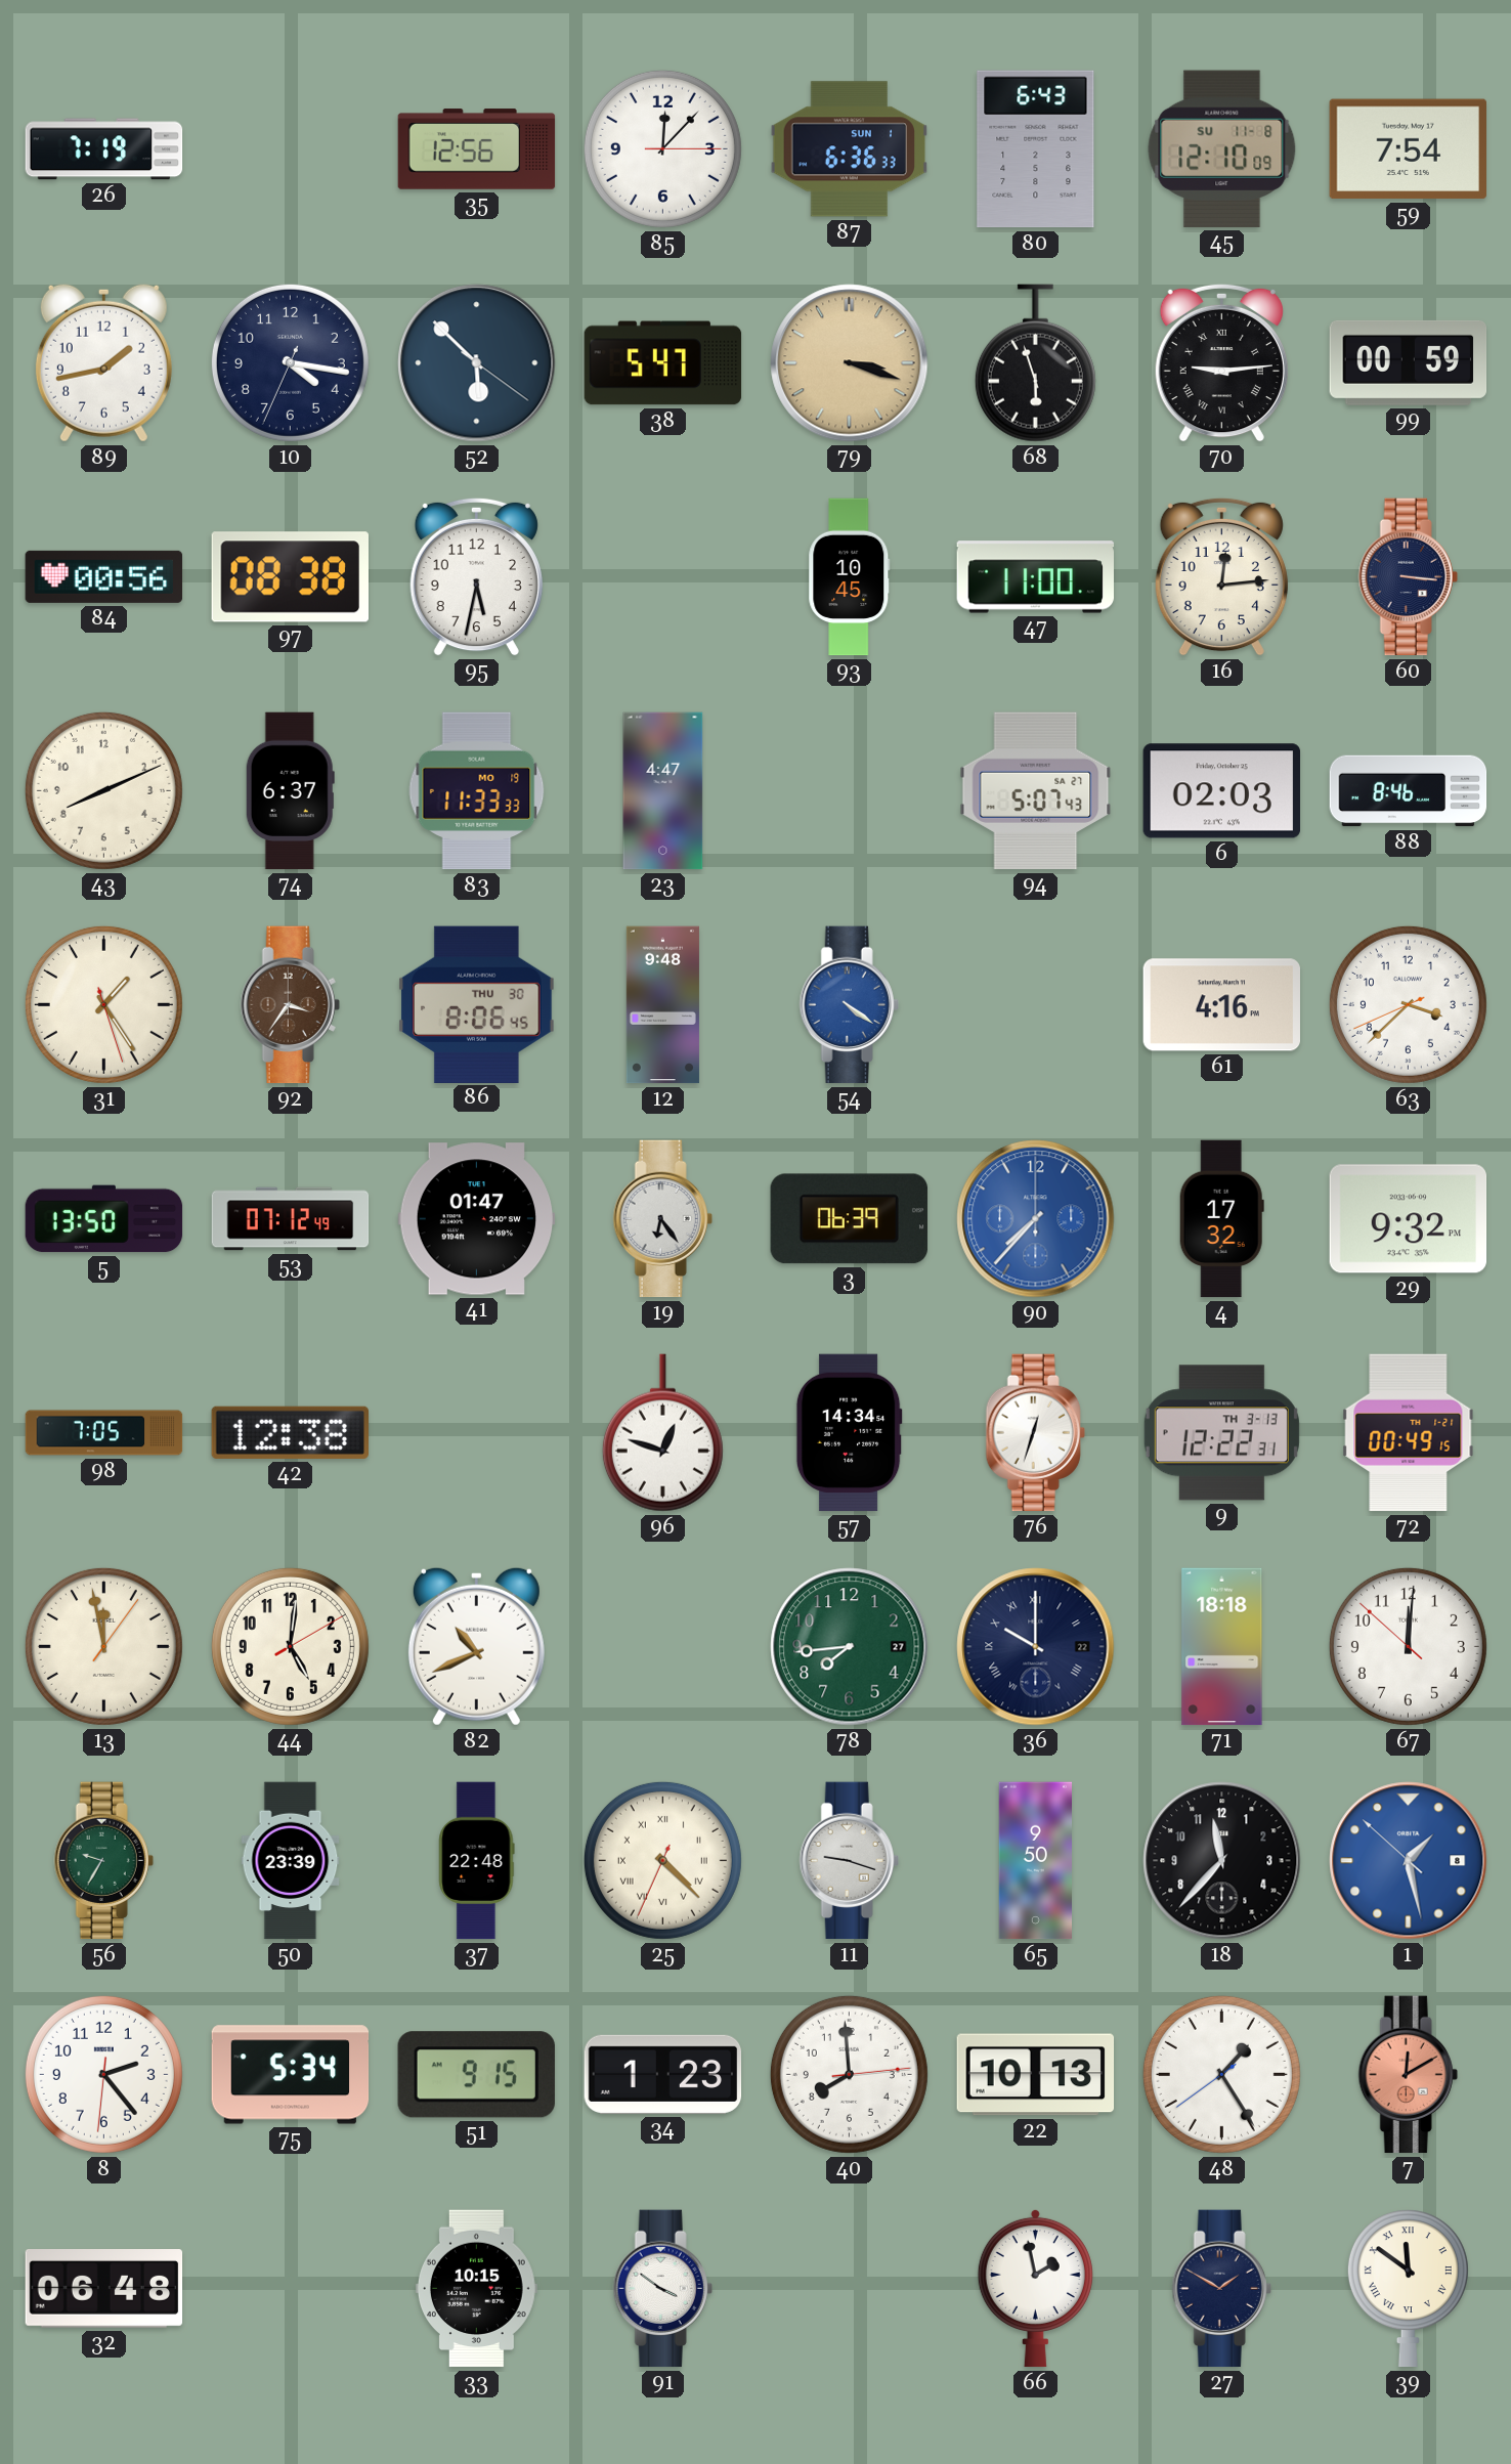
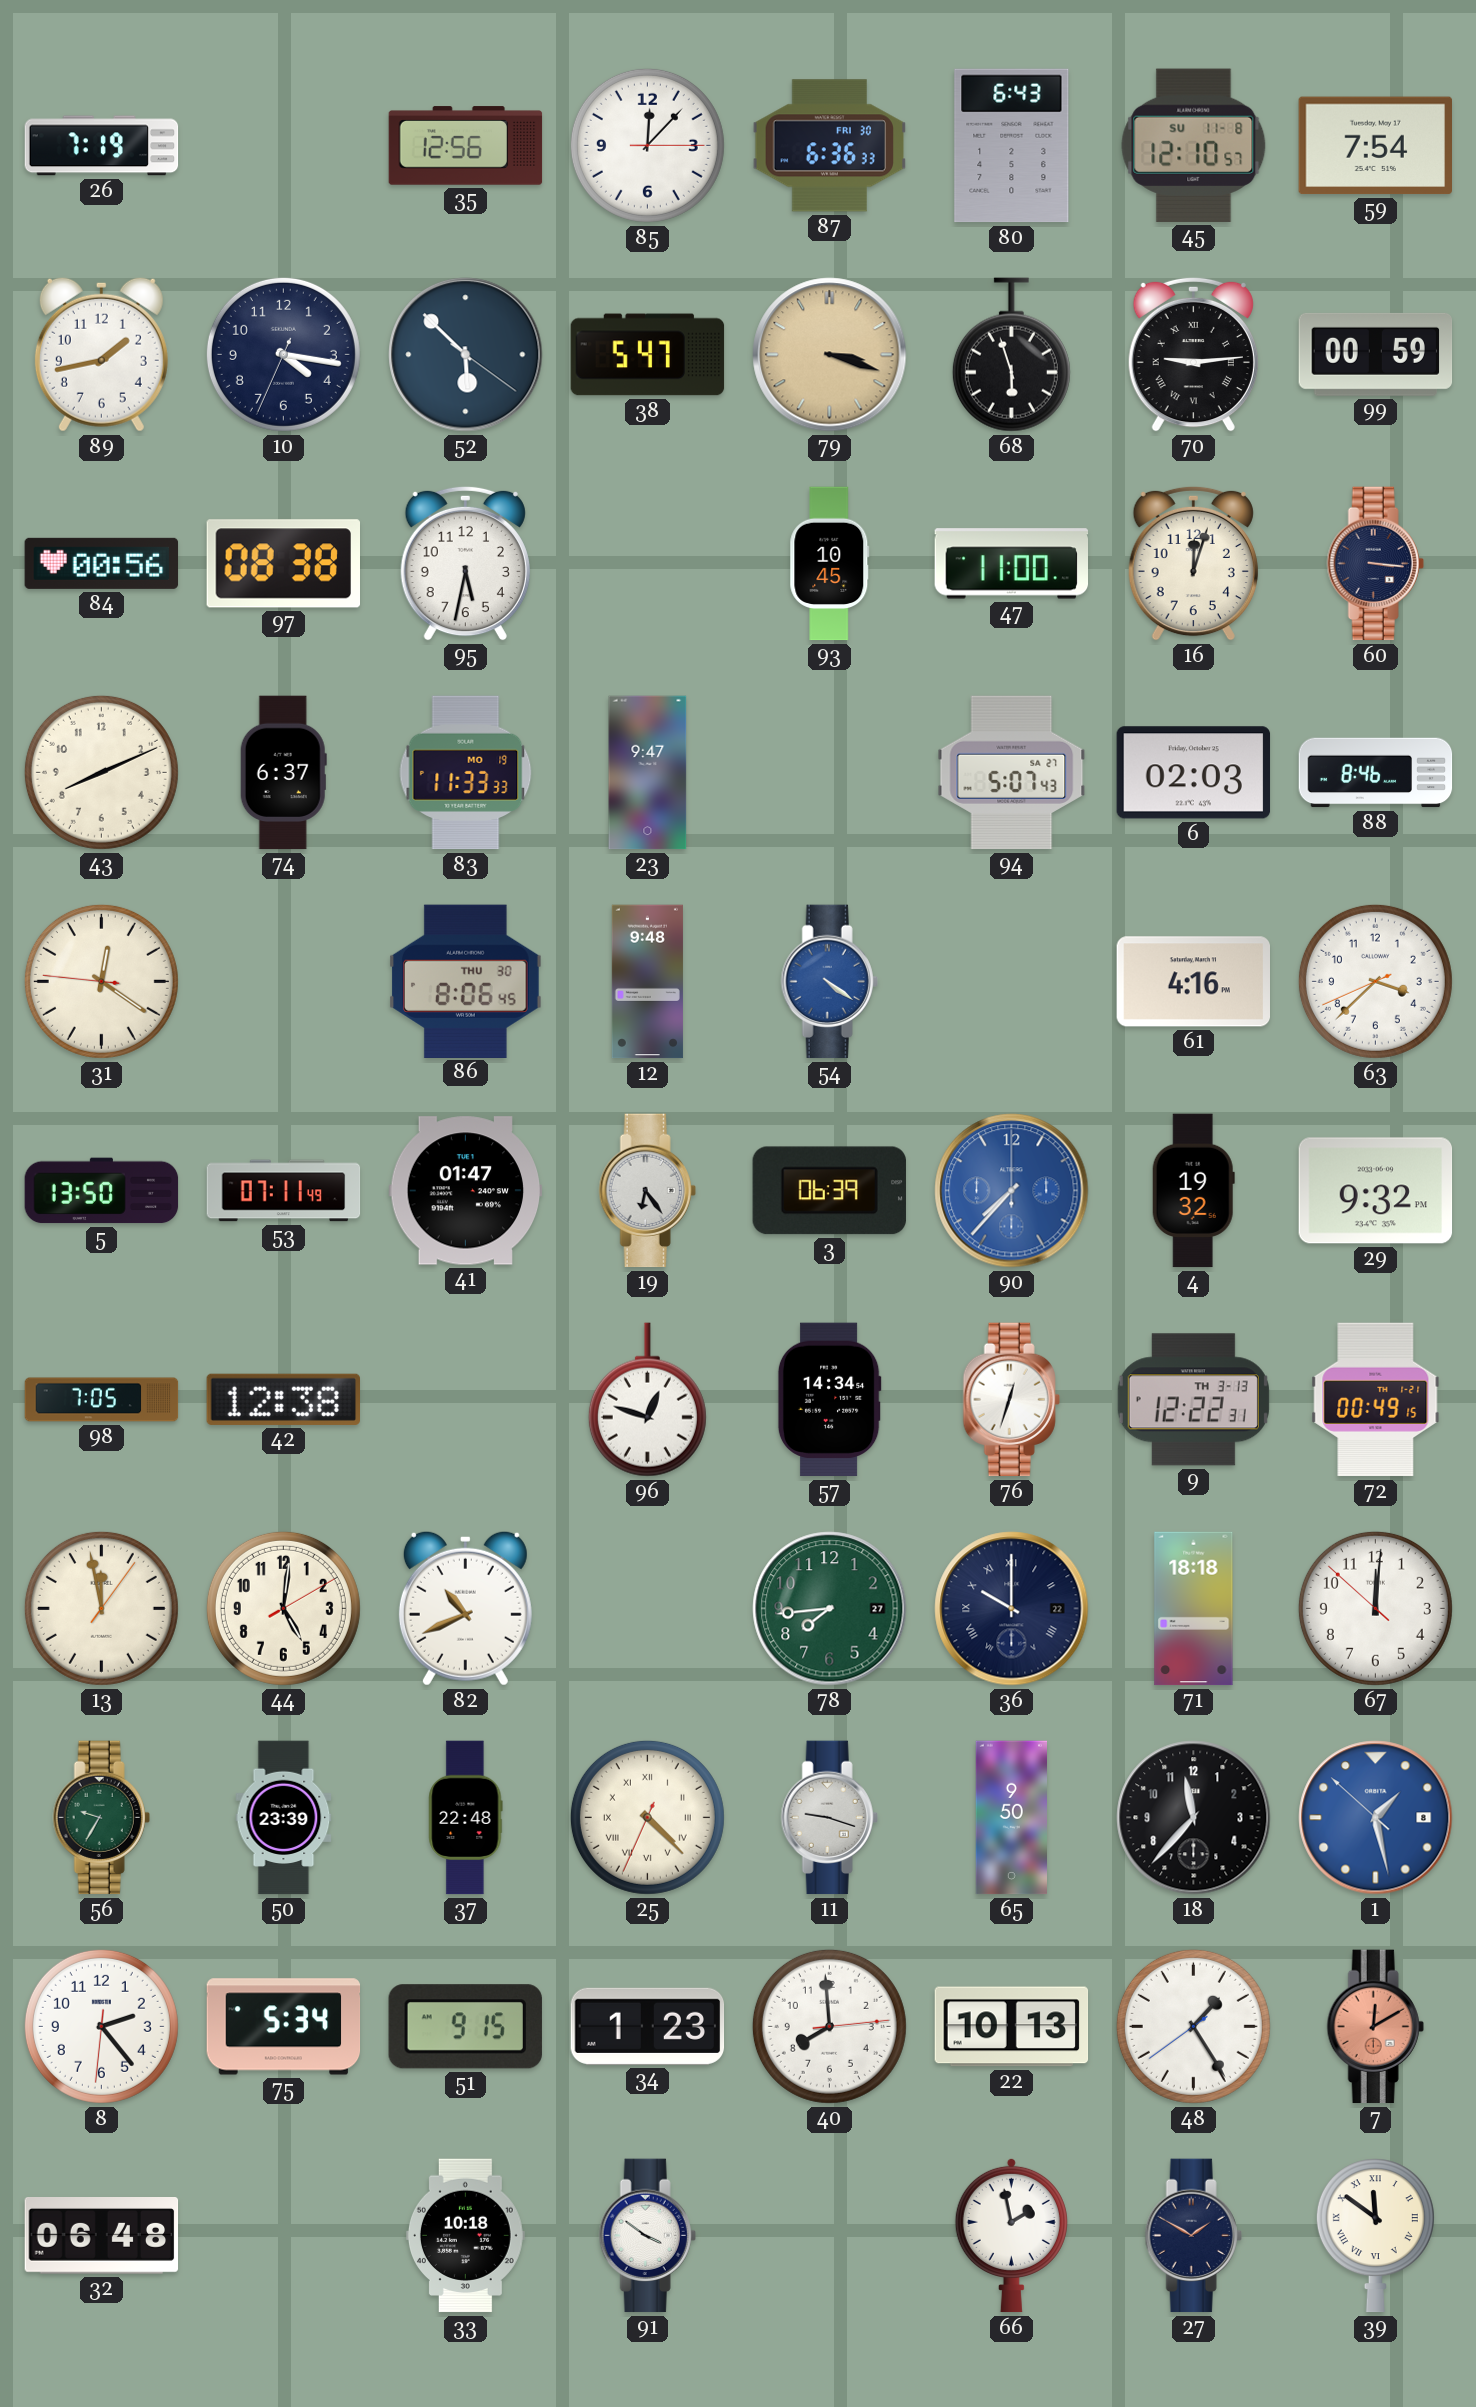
87 date: SUN 1 -> FRI 30 (830, 146)
45: 12:10:09 -> 12:10:57 (1194, 145)
16: 12:14 -> 12:03 (1193, 563)
23: 4:47 -> 9:47 (648, 773)
31: 1:24 -> 12:20 (101, 981)
92: 3:36 -> none (290, 1005)
53: 07:12 -> 07:11 (284, 1191)
4: 17:32 -> 19:32 (1193, 1191)
33: 10:15 -> 10:18 (465, 2236)
